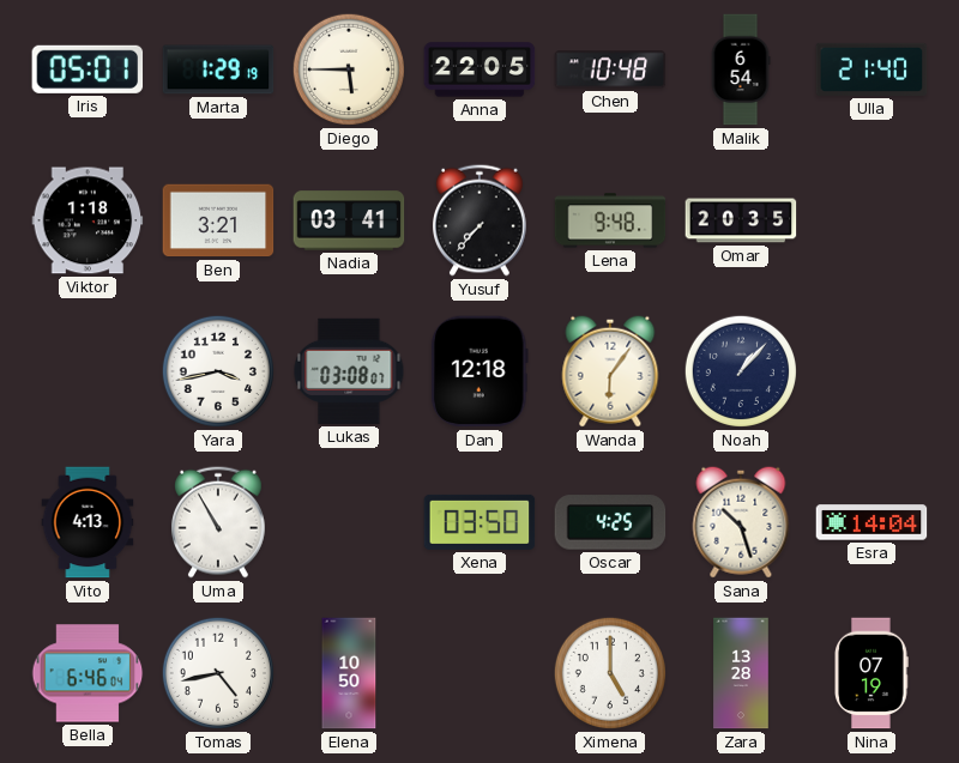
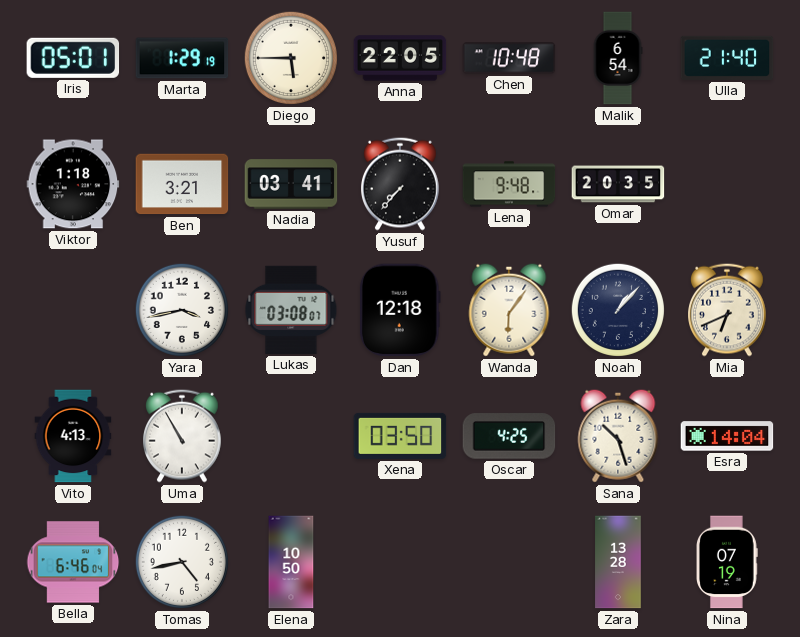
Mia: none -> 6:41 (728, 310)
Ximena: 5:00 -> none (610, 673)
